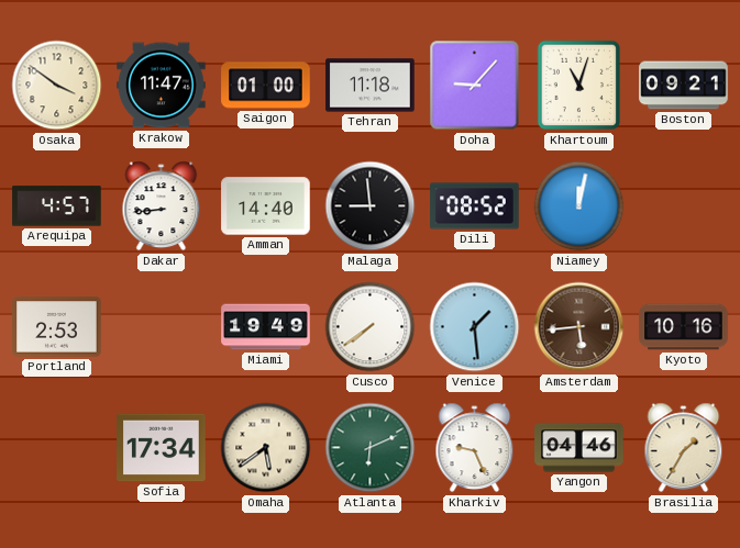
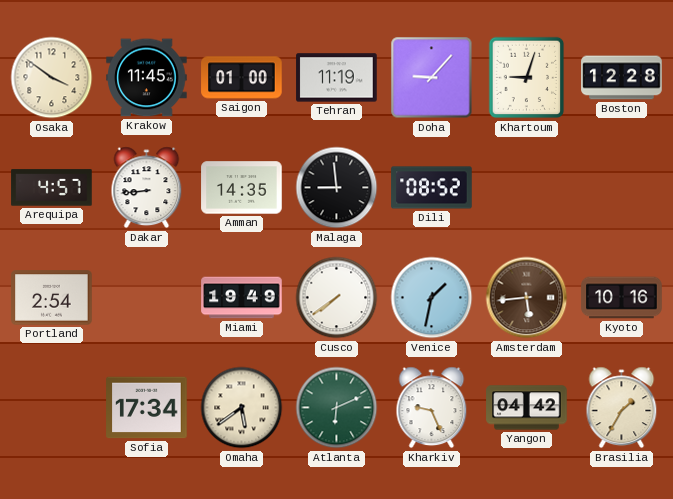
Krakow: 11:47 -> 11:45 (147, 78)
Tehran: 11:18 -> 11:19 (337, 78)
Khartoum: 11:03 -> 9:03 (527, 78)
Boston: 09:21 -> 12:28 (622, 78)
Amman: 14:40 -> 14:35 (242, 188)
Niamey: 12:02 -> none (579, 206)
Portland: 2:53 -> 2:54 (52, 298)
Venice: 1:29 -> 1:32 (432, 298)
Yangon: 04:46 -> 04:42 (527, 408)
